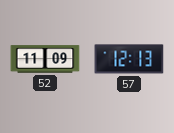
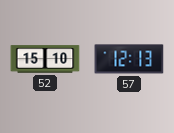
52: 11:09 -> 15:10 (45, 59)
